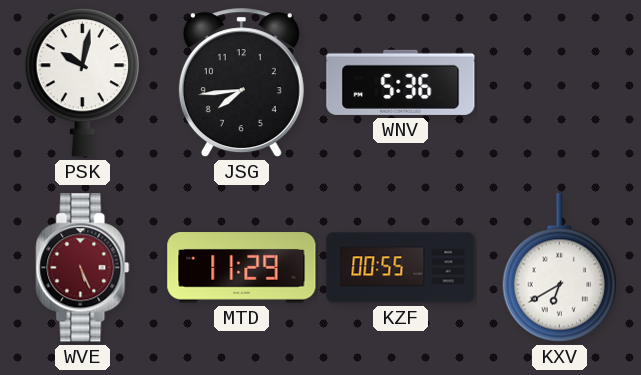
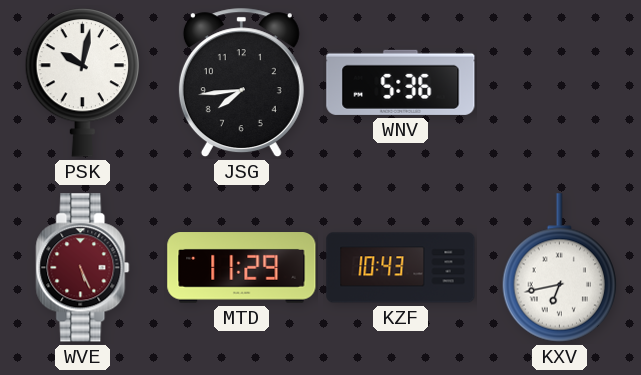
KZF: 00:55 -> 10:43 (401, 268)
KXV: 6:40 -> 6:43 (560, 268)
